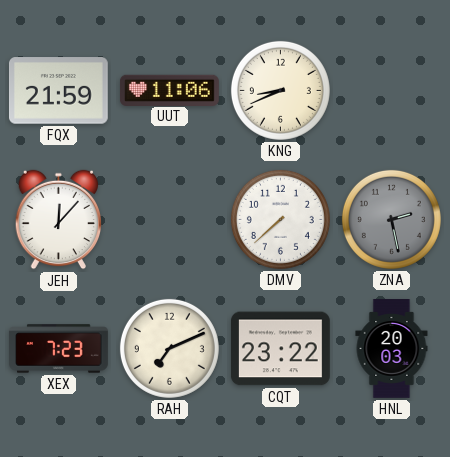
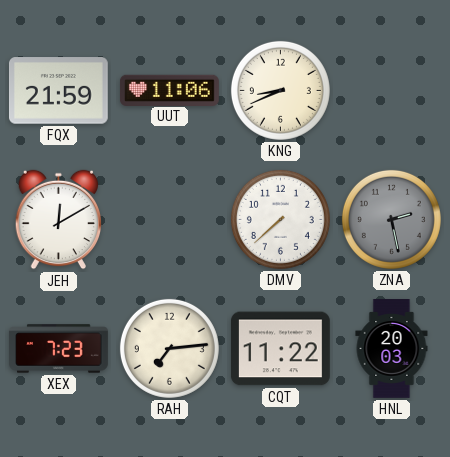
JEH: 12:07 -> 12:10 (58, 220)
RAH: 7:11 -> 7:14 (169, 348)
CQT: 23:22 -> 11:22 (280, 349)
